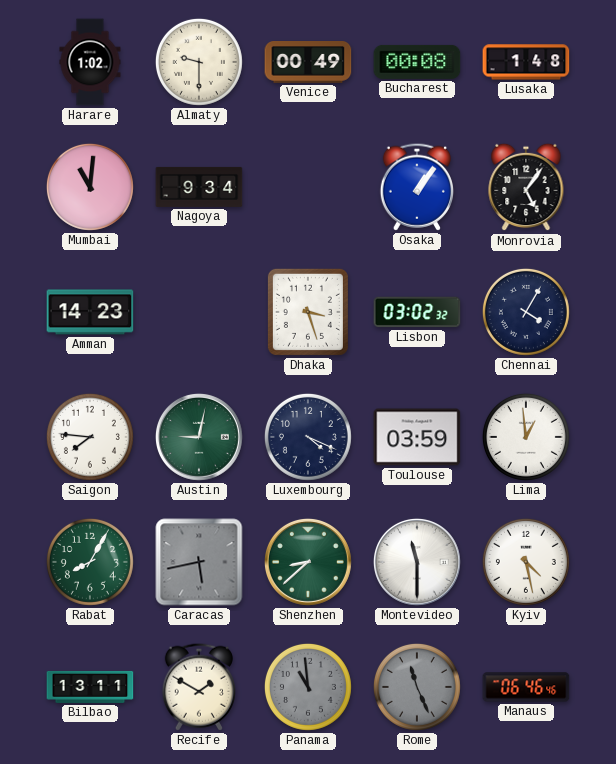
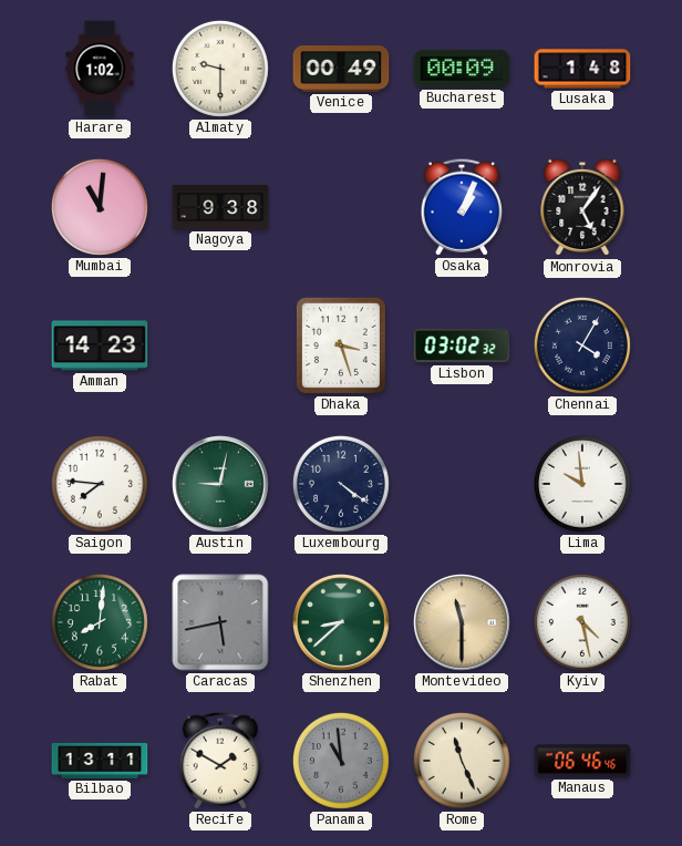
Bucharest: 00:08 -> 00:09 (462, 69)
Nagoya: 9:34 -> 9:38 (220, 207)
Osaka: 1:06 -> 1:04 (462, 207)
Luxembourg: 4:19 -> 4:21 (341, 484)
Toulouse: 03:59 -> none (417, 437)
Lima: 12:59 -> 9:59 (582, 484)
Rabat: 8:05 -> 8:01 (100, 622)
Montevideo dial: white -> champagne (462, 622)
Rome dial: grey -> cream (462, 761)
